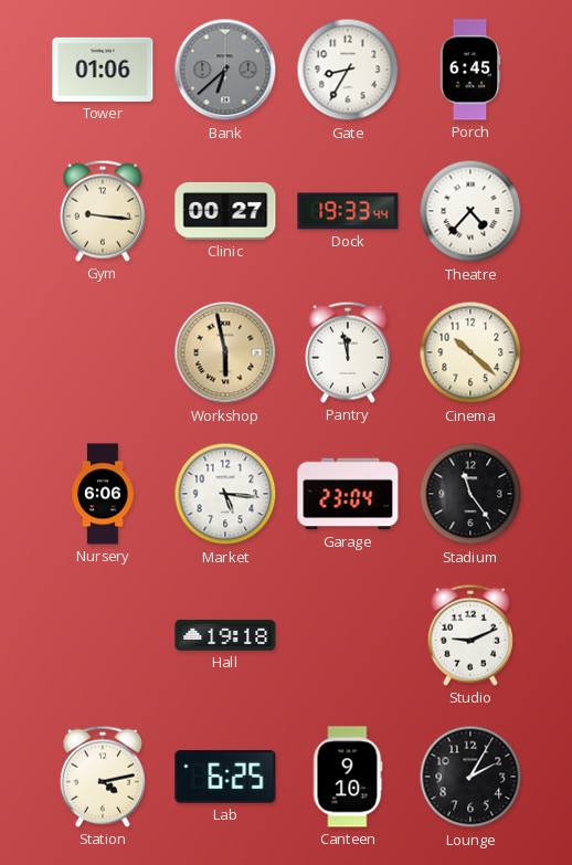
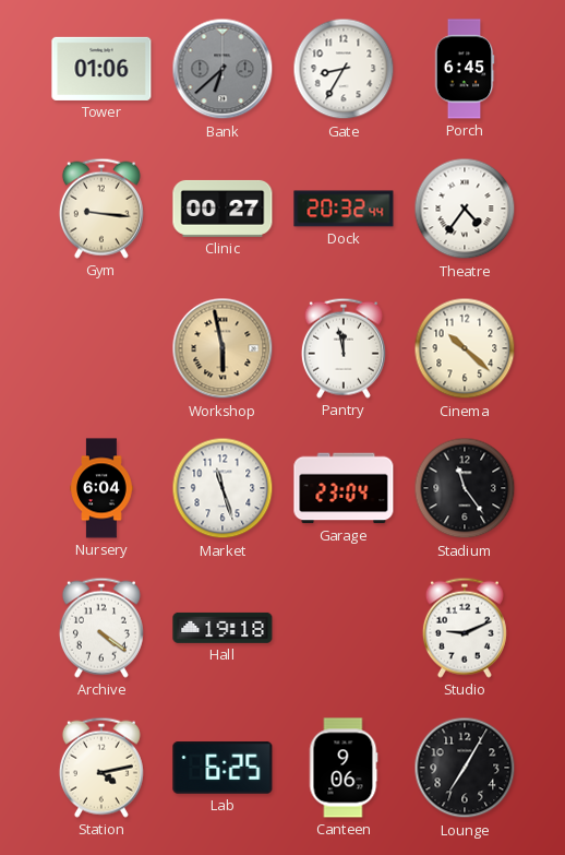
Dock: 19:33 -> 20:32 (344, 209)
Theatre: 4:37 -> 4:36 (465, 209)
Nursery: 6:06 -> 6:04 (101, 488)
Market: 5:16 -> 11:27 (223, 488)
Archive: none -> 4:21 (101, 628)
Canteen: 9:10 -> 9:06 (344, 768)
Lounge: 2:05 -> 7:05 (465, 768)
